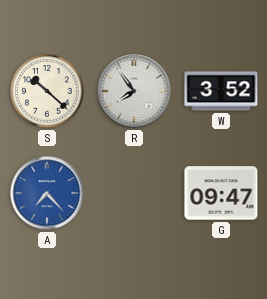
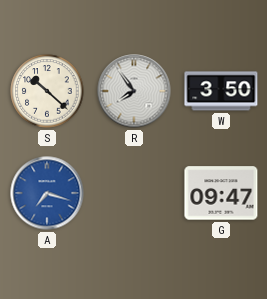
W: 3:52 -> 3:50 (221, 91)
A: 7:23 -> 7:18 (47, 193)
